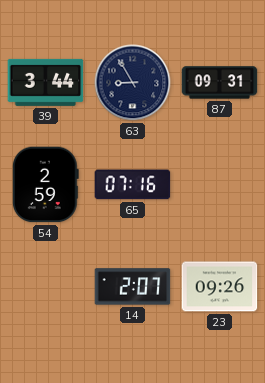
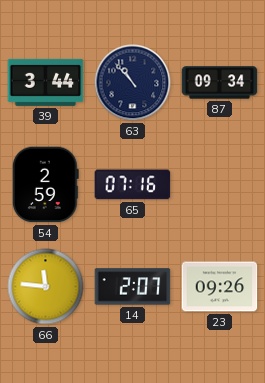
63: 8:55 -> 10:53 (133, 83)
87: 09:31 -> 09:34 (220, 83)
66: none -> 11:46 (46, 287)
